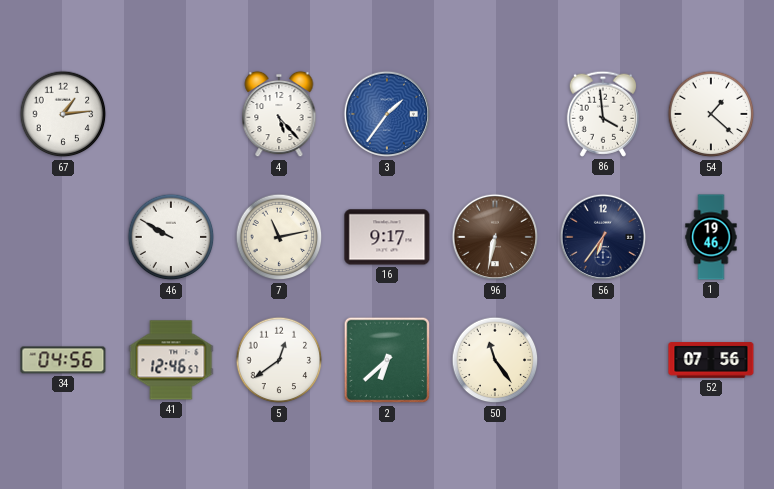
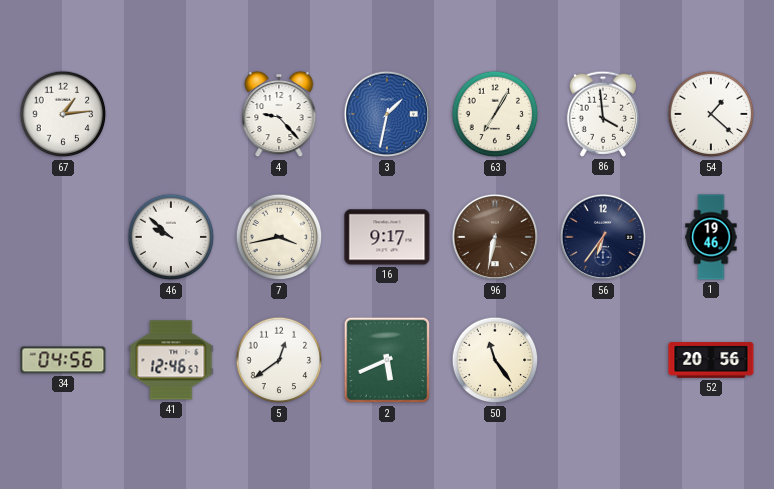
4: 5:23 -> 9:23 (279, 114)
3: 1:36 -> 1:32 (387, 114)
63: none -> 7:05 (495, 114)
46: 9:50 -> 9:52 (171, 237)
7: 11:13 -> 3:43 (279, 237)
2: 6:38 -> 5:41 (387, 360)
52: 07:56 -> 20:56 (711, 360)
